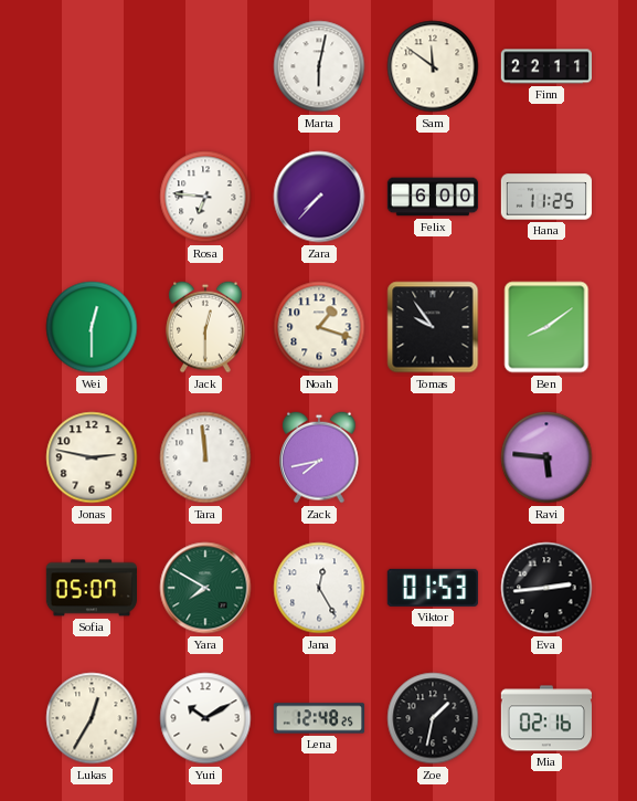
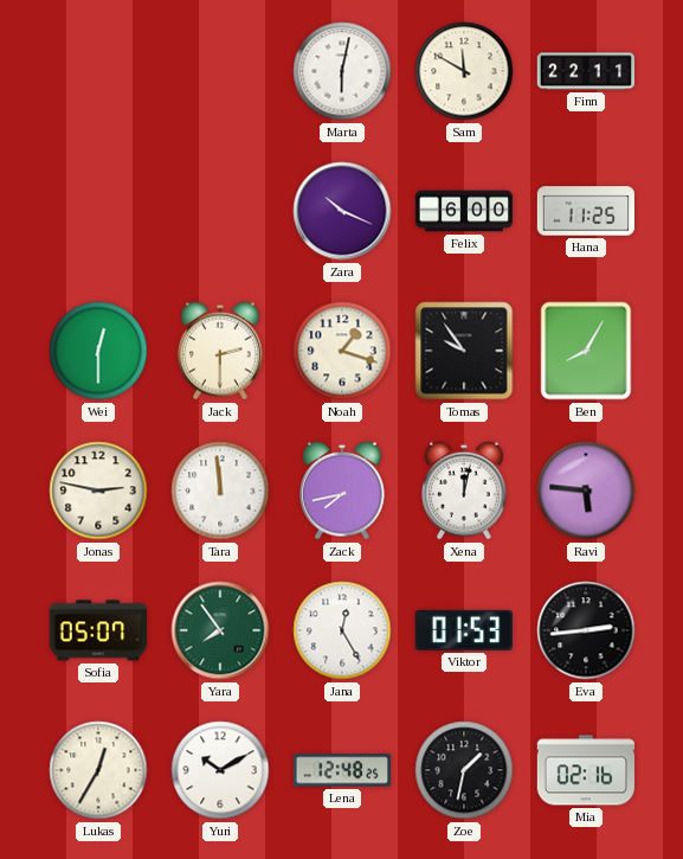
Sam: 11:51 -> 11:50 (464, 71)
Rosa: 6:46 -> none (205, 197)
Zara: 7:37 -> 10:19 (342, 211)
Jack: 12:30 -> 2:30 (220, 351)
Ben: 8:09 -> 8:05 (586, 351)
Xena: none -> 12:02 (464, 491)
Yara: 7:50 -> 7:54 (220, 630)
